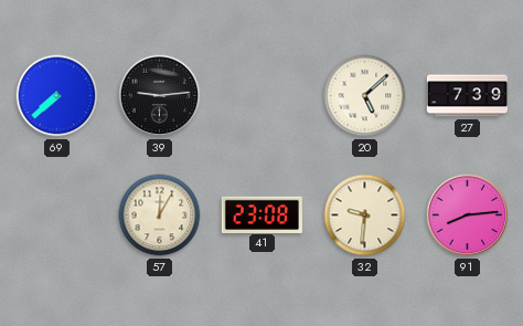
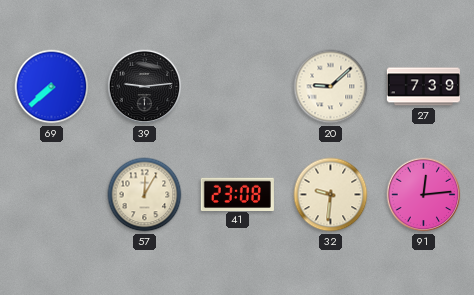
20: 5:08 -> 9:08 (331, 87)
91: 8:14 -> 12:14 (424, 195)
